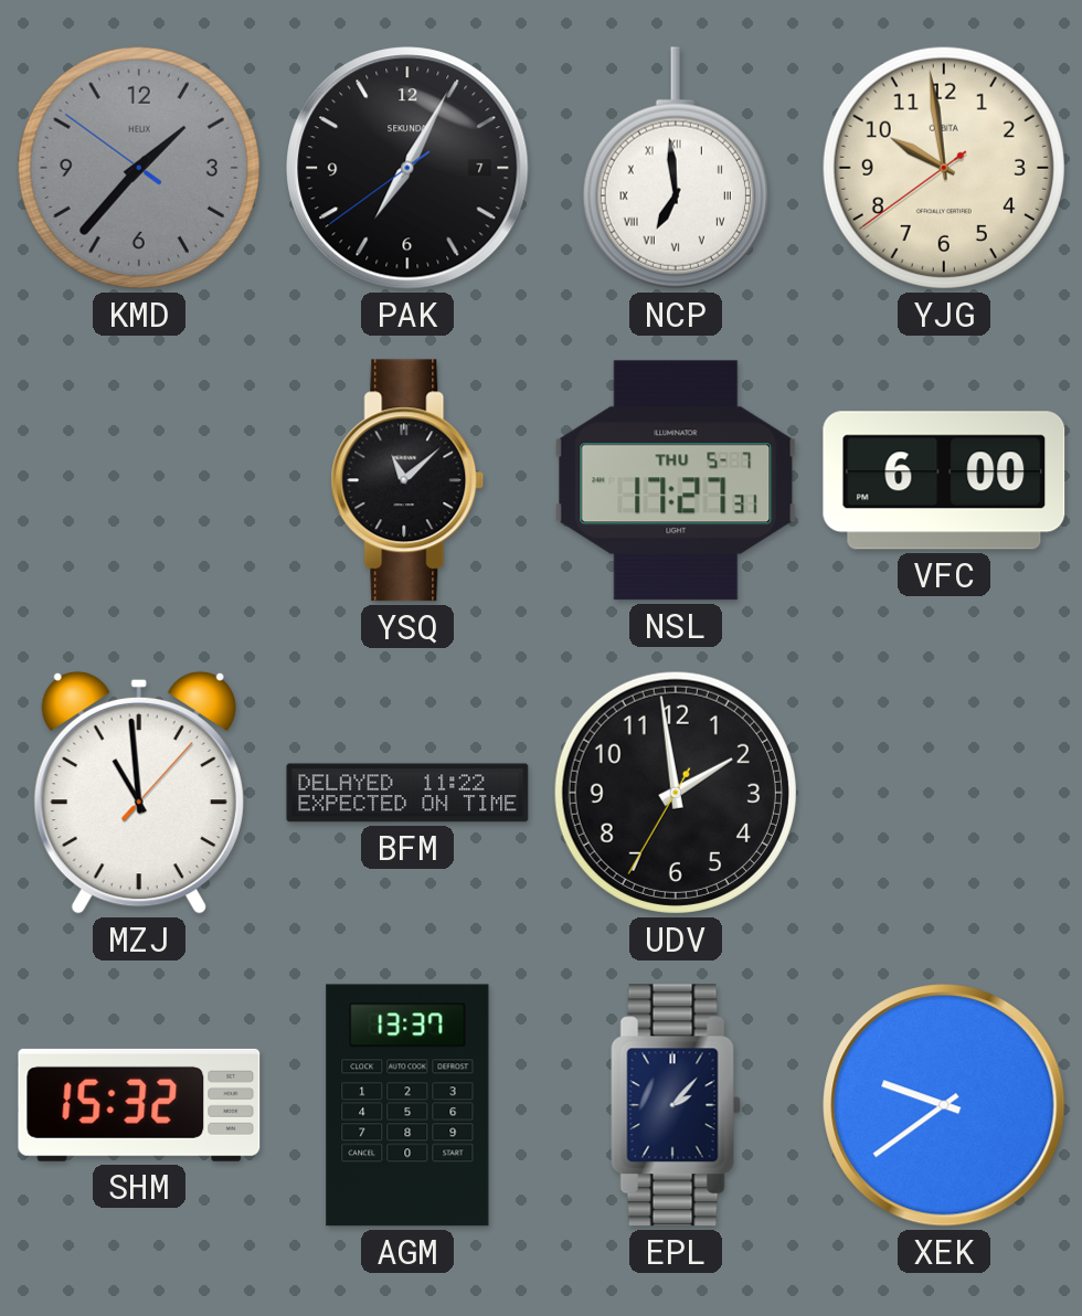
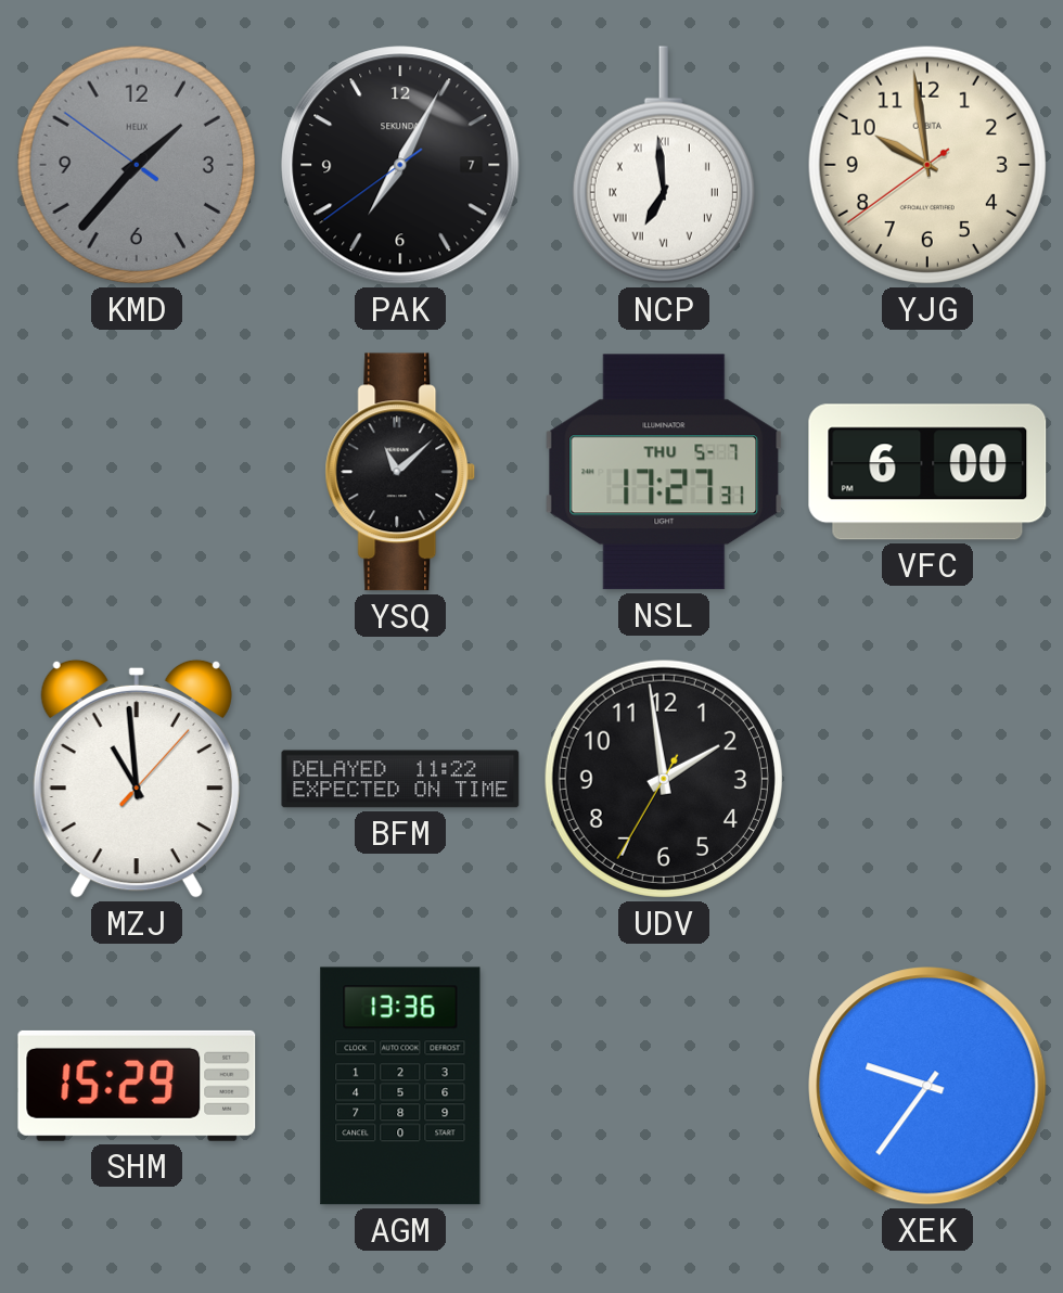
SHM: 15:32 -> 15:29 (137, 1086)
AGM: 13:37 -> 13:36 (400, 1086)
EPL: 2:07 -> none (676, 1105)
XEK: 9:39 -> 9:36 (927, 1086)
